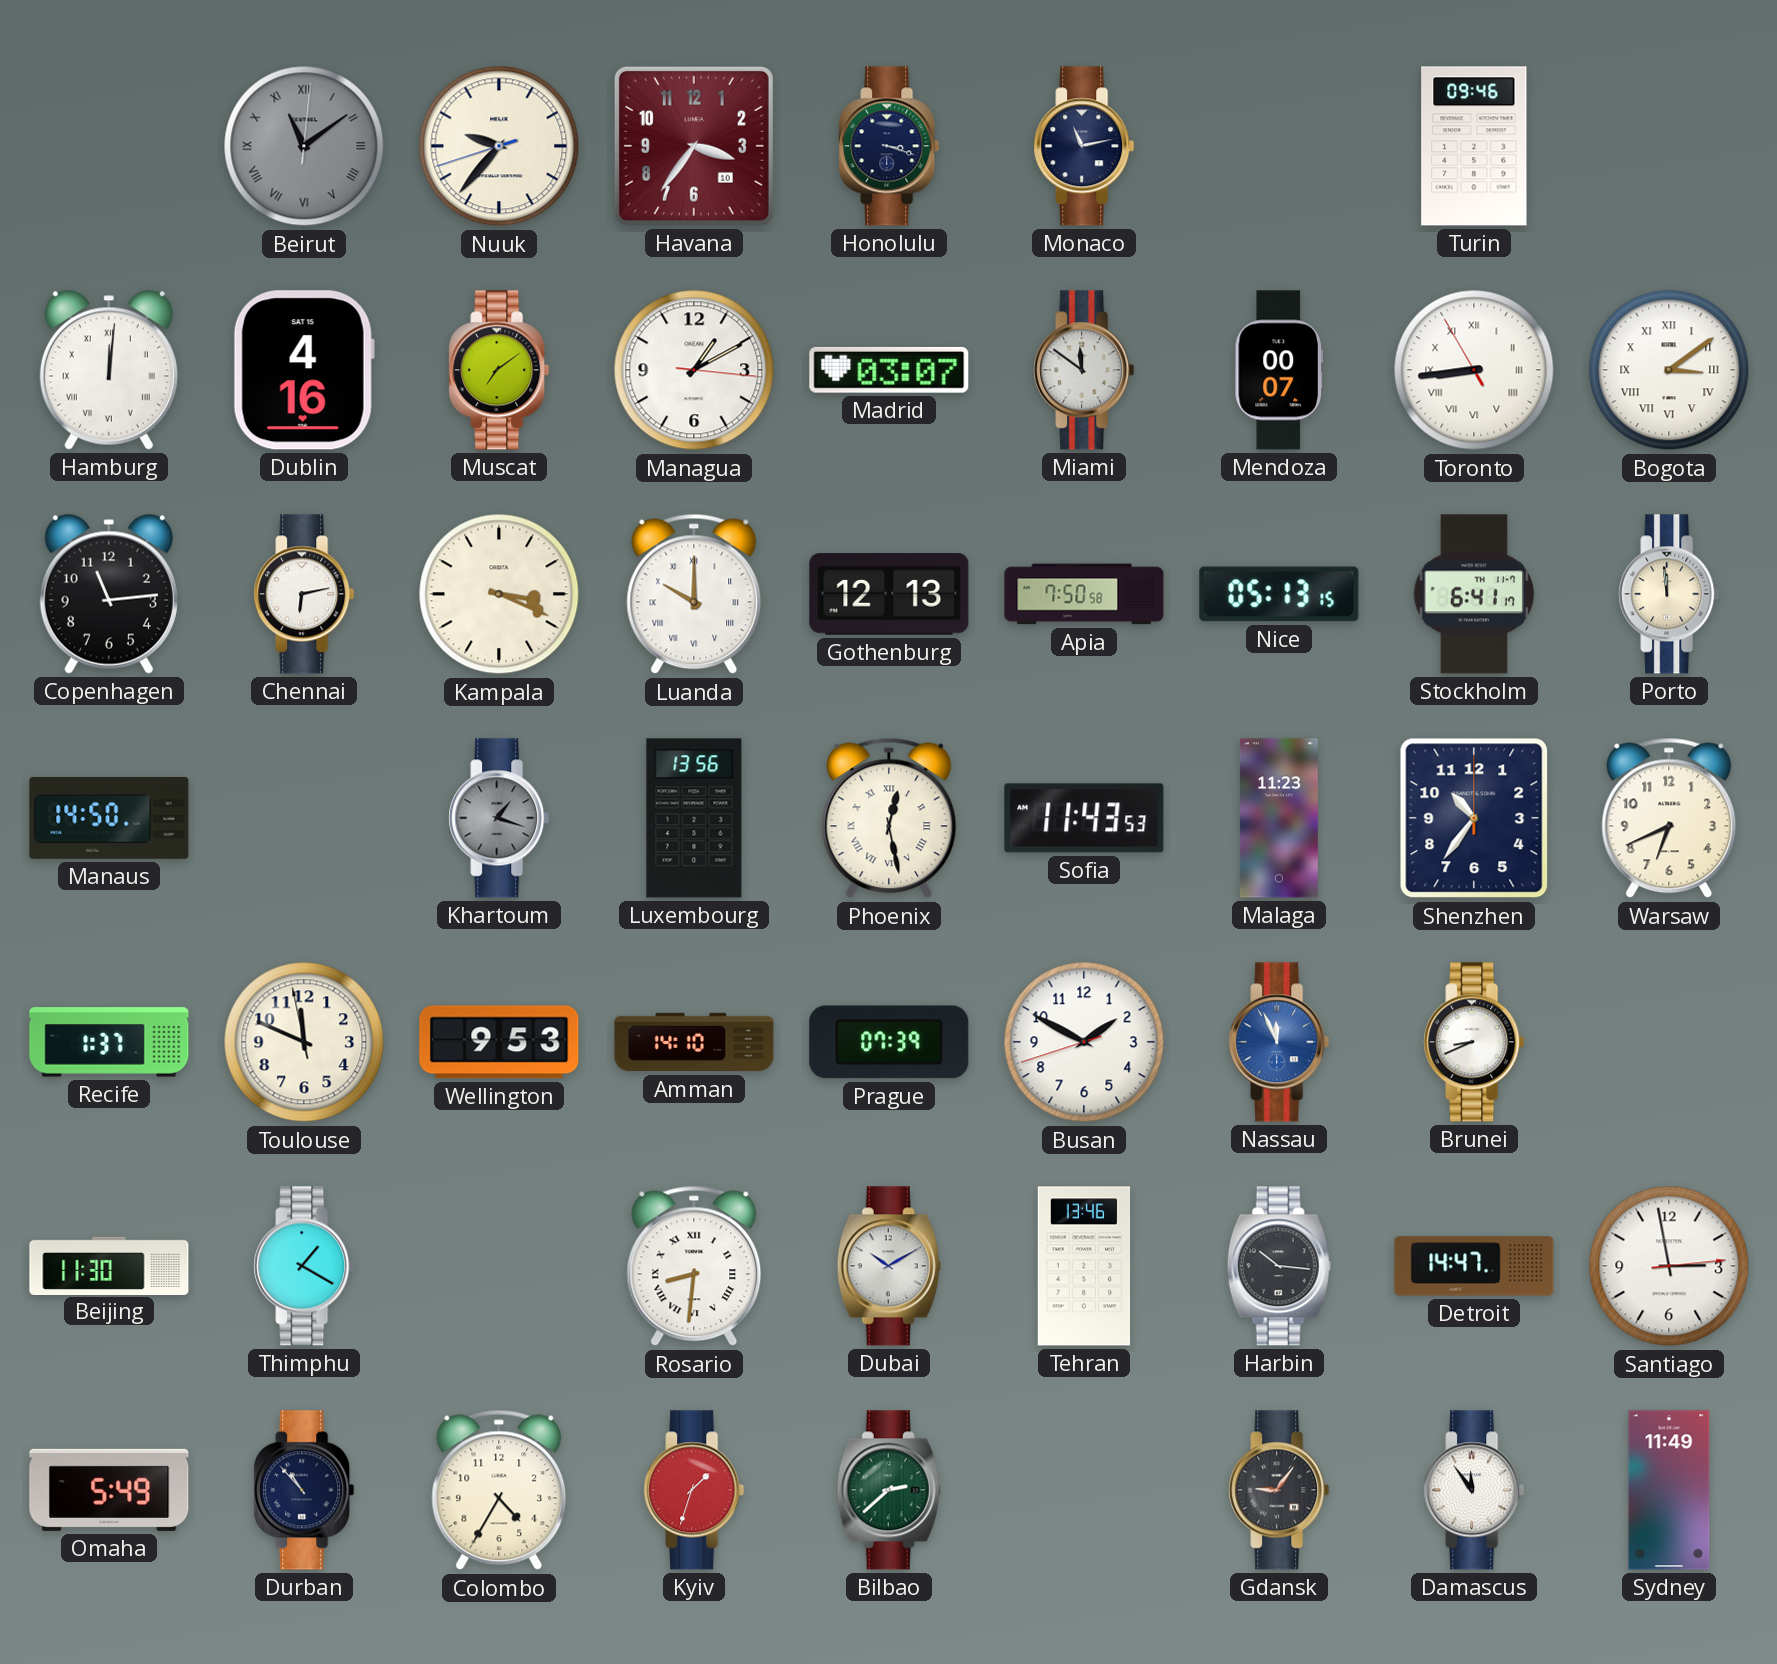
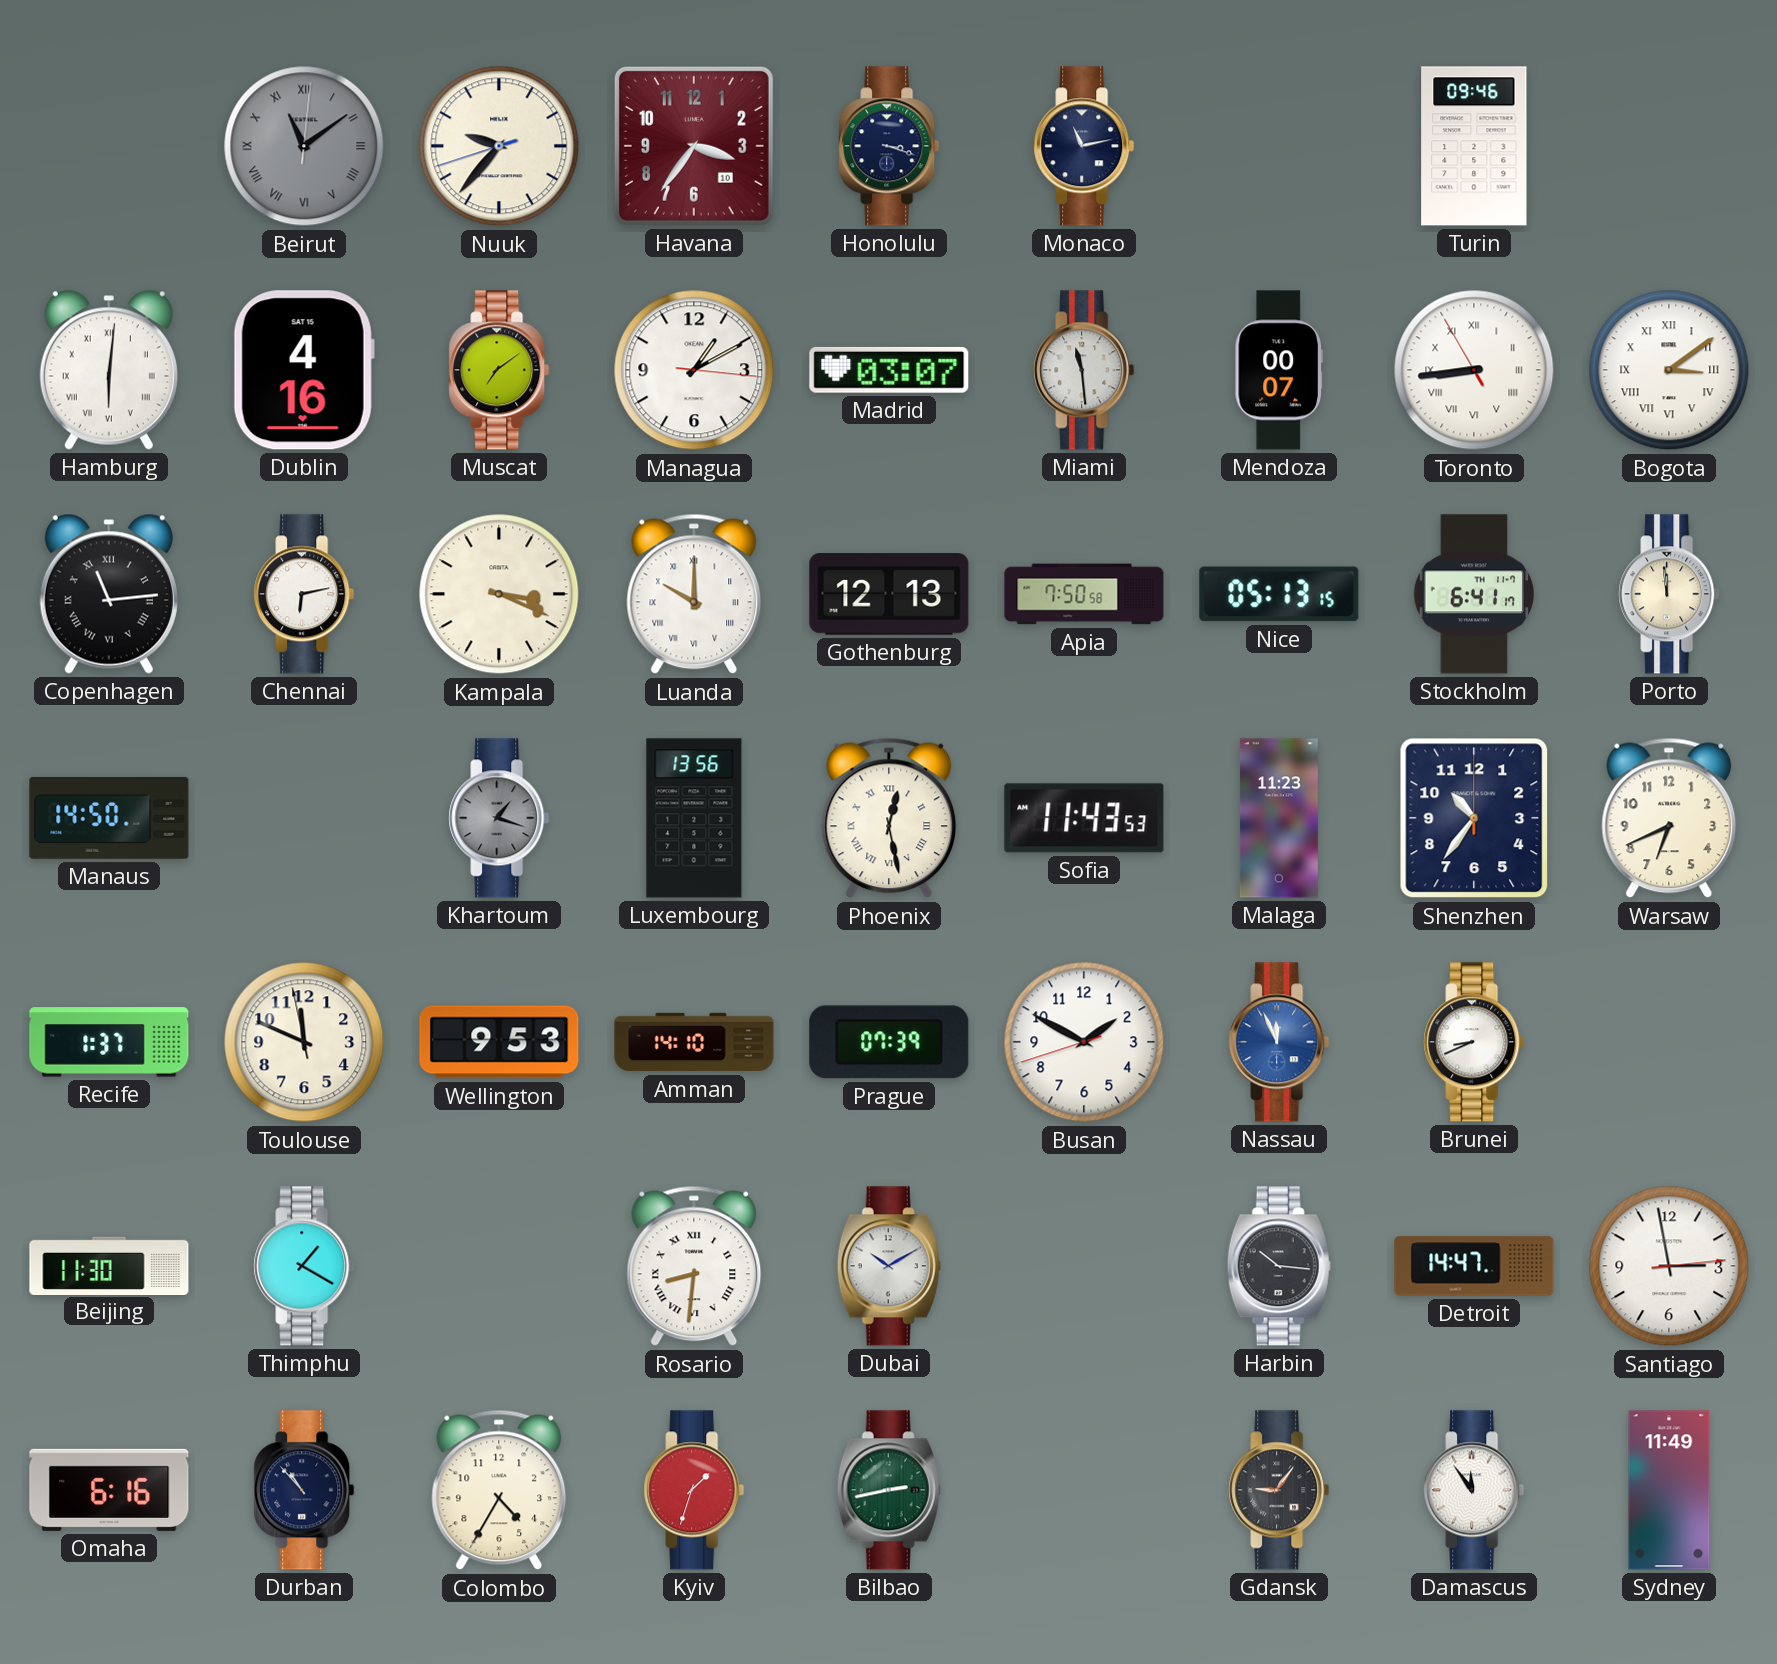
Hamburg: 12:01 -> 6:01 (109, 370)
Miami: 11:51 -> 11:29 (1084, 370)
Copenhagen numerals: Arabic -> Roman (109, 594)
Tehran: 13:46 -> none (1084, 1266)
Omaha: 5:49 -> 6:16 (109, 1490)
Bilbao: 2:38 -> 2:43 (889, 1490)
